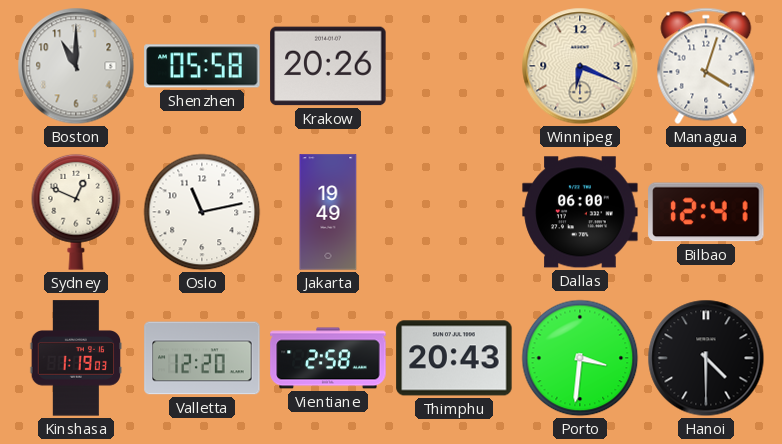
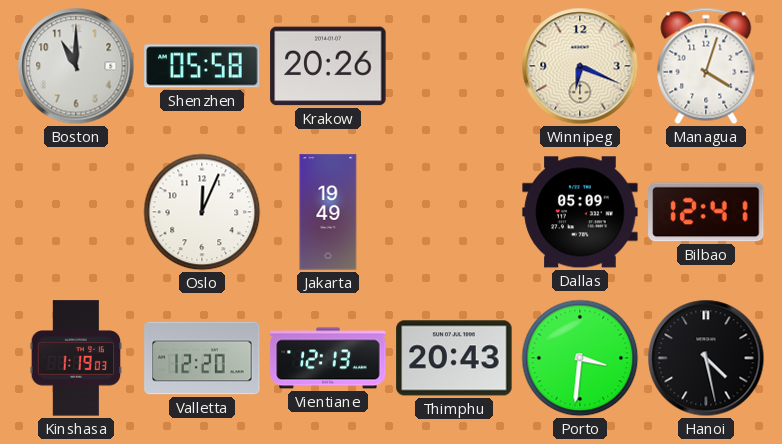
Sydney: 12:49 -> none (76, 212)
Oslo: 11:13 -> 12:04 (202, 212)
Dallas: 06:00 -> 05:09 (580, 212)
Vientiane: 2:58 -> 12:13 (328, 358)
Hanoi: 4:30 -> 4:28 (706, 358)
